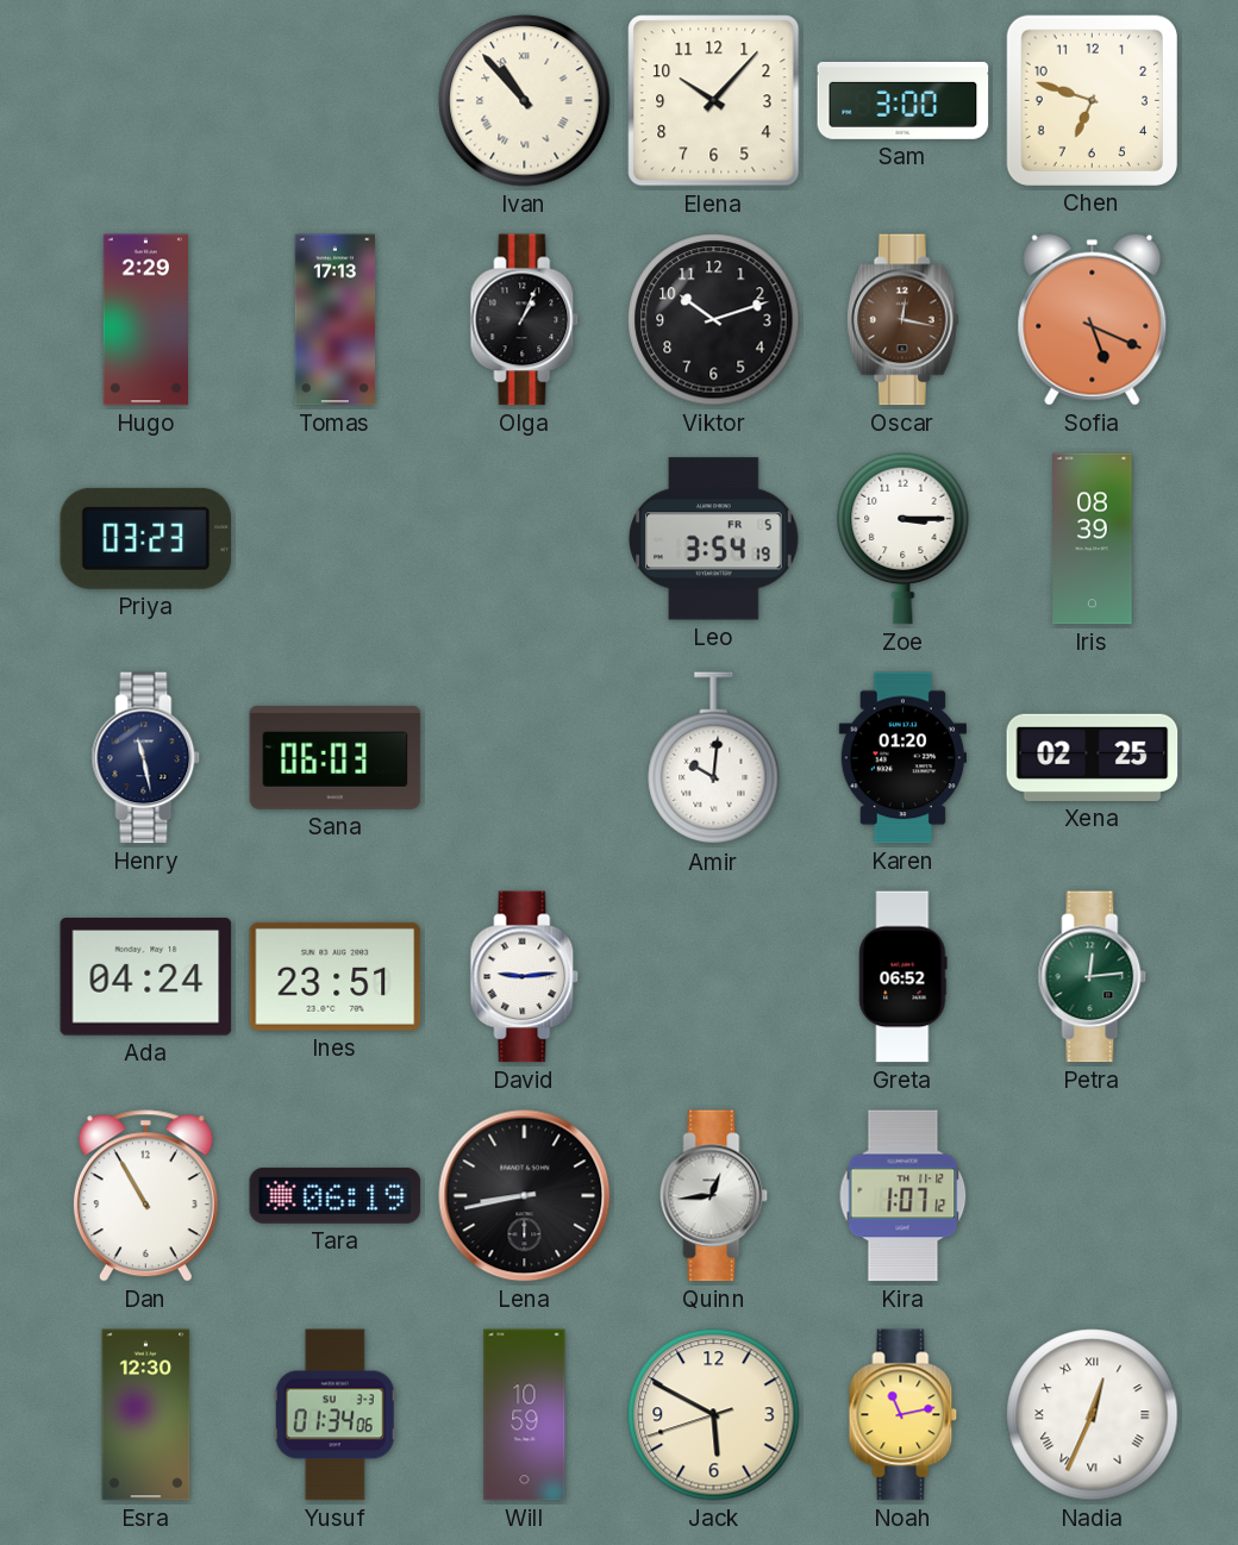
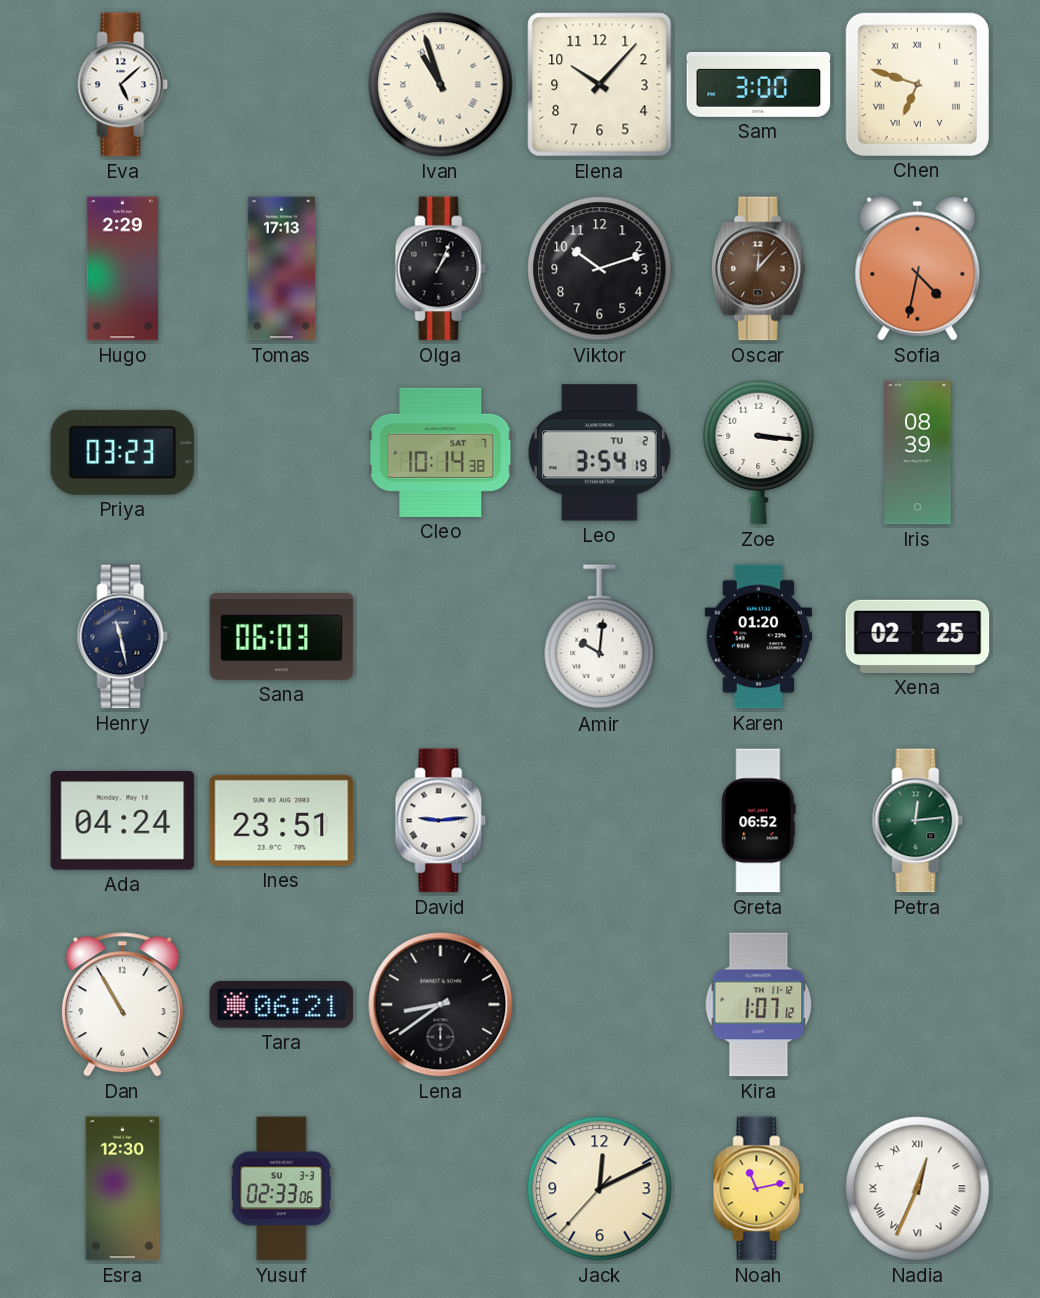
Eva: none -> 5:08 (123, 85)
Ivan: 10:53 -> 10:57 (441, 85)
Chen numerals: Arabic -> Roman (917, 84)
Oscar: 12:17 -> 12:07 (758, 269)
Sofia: 5:19 -> 4:32 (918, 268)
Cleo: none -> 10:14 (441, 452)
Leo date: FR 5 -> TU 2 (600, 453)
Zoe: 3:15 -> 3:16 (759, 452)
Tara: 06:19 -> 06:21 (282, 1004)
Lena: 8:43 -> 8:39 (441, 1005)
Quinn: 12:44 -> none (714, 1196)
Yusuf: 01:34 -> 02:33 (281, 1189)
Will: 10:59 -> none (525, 1415)
Jack: 5:49 -> 12:10 (600, 1189)
